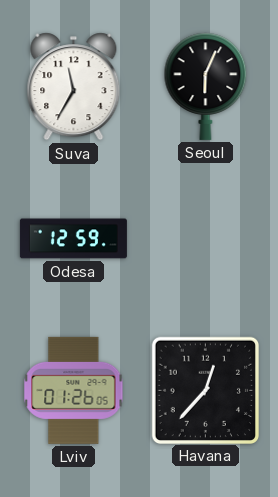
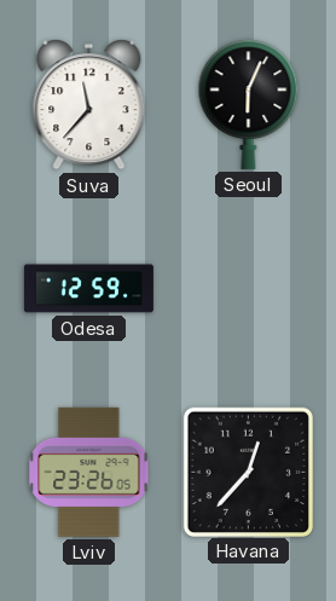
Suva: 11:35 -> 11:37 (89, 105)
Lviv: 01:26 -> 23:26 (89, 472)
